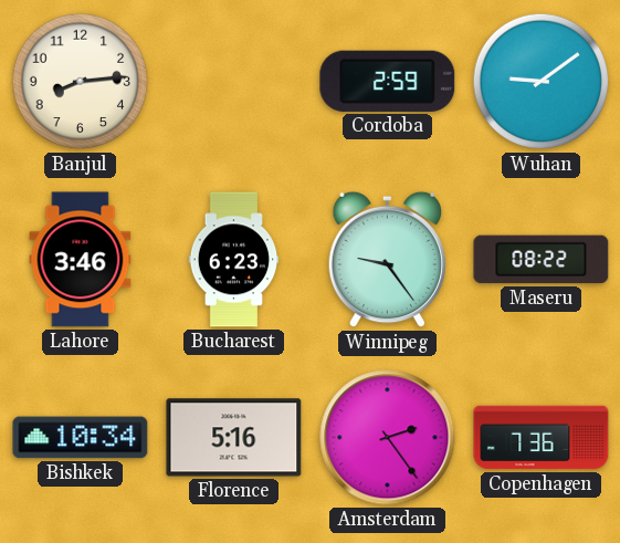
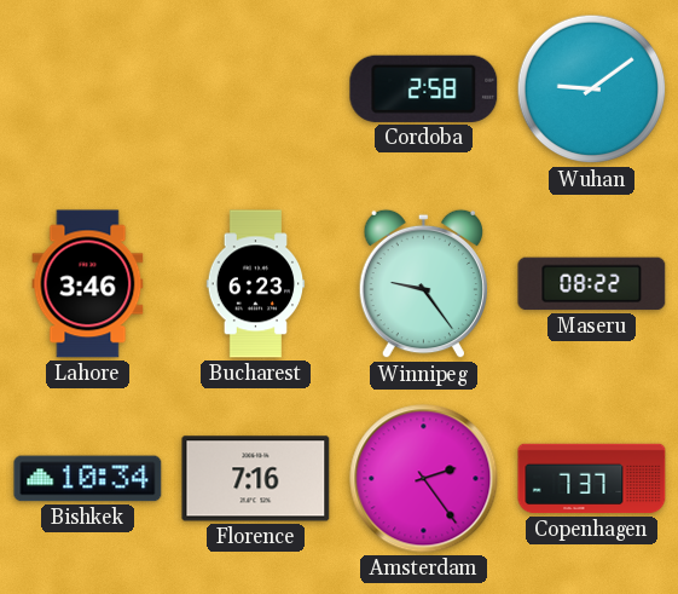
Banjul: 8:14 -> none (81, 82)
Cordoba: 2:59 -> 2:58 (424, 88)
Florence: 5:16 -> 7:16 (256, 479)
Copenhagen: 7:36 -> 7:37 (592, 479)
